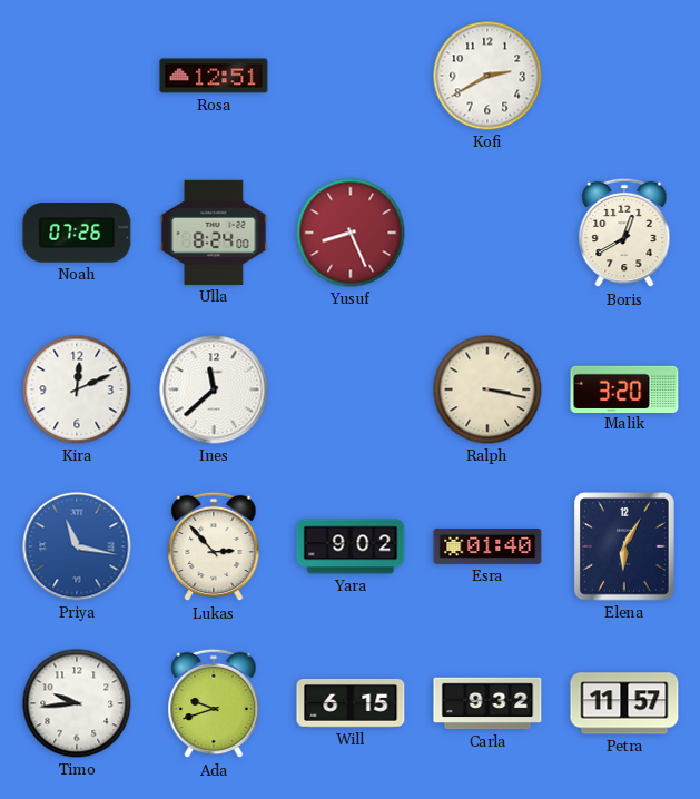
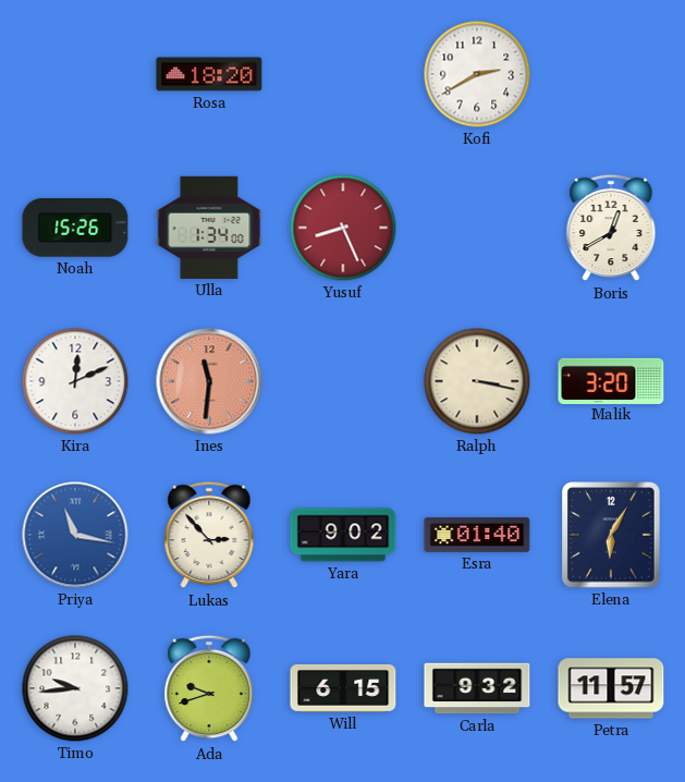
Rosa: 12:51 -> 18:20 (209, 74)
Noah: 07:26 -> 15:26 (75, 228)
Ulla: 8:24 -> 1:34 (209, 228)
Ines: 11:38 -> 11:31 (209, 381)
Ines dial: white -> salmon (209, 381)
